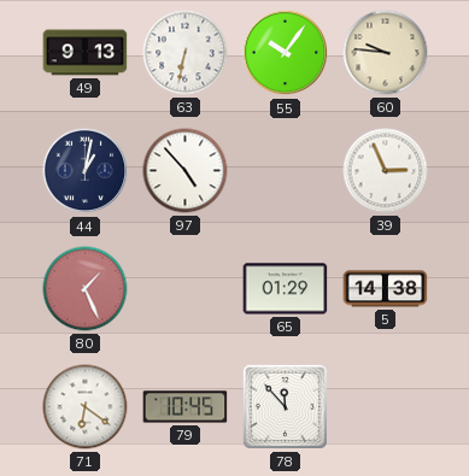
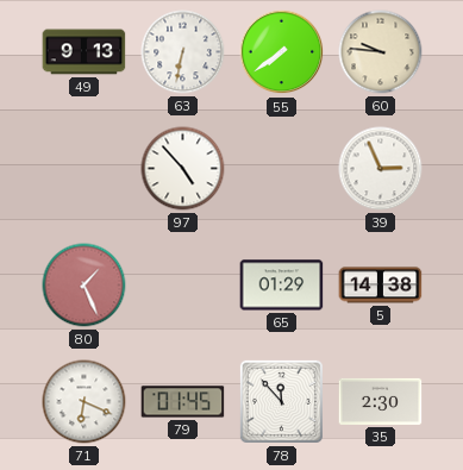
55: 10:06 -> 7:39 (282, 52)
44: 1:02 -> none (86, 171)
71: 6:21 -> 6:19 (85, 402)
79: 10:45 -> 01:45 (183, 402)
35: none -> 2:30 (381, 401)
